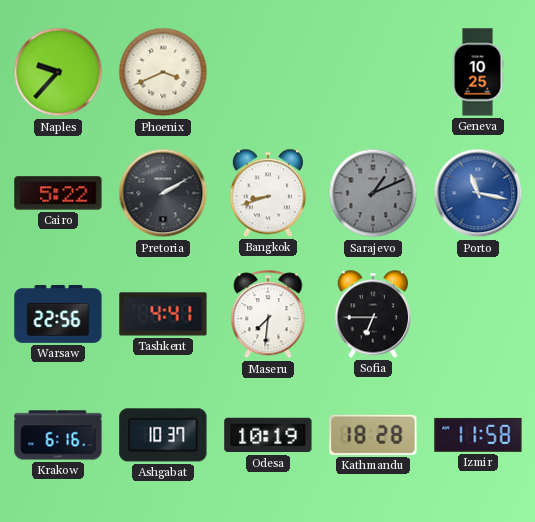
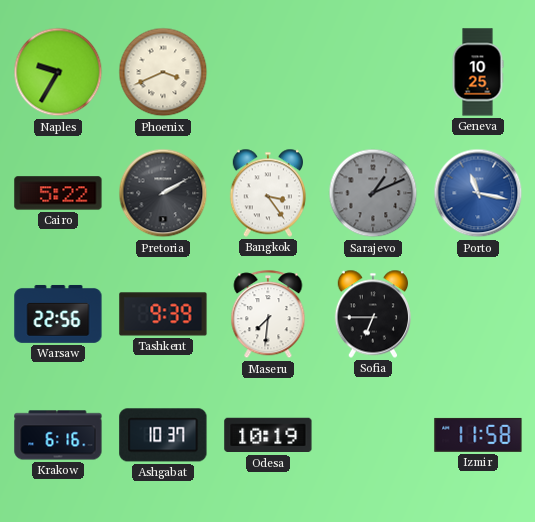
Naples: 9:37 -> 9:35 (58, 72)
Bangkok: 8:42 -> 3:24 (267, 193)
Tashkent: 4:41 -> 9:39 (163, 314)
Kathmandu: 18:28 -> none (373, 435)
